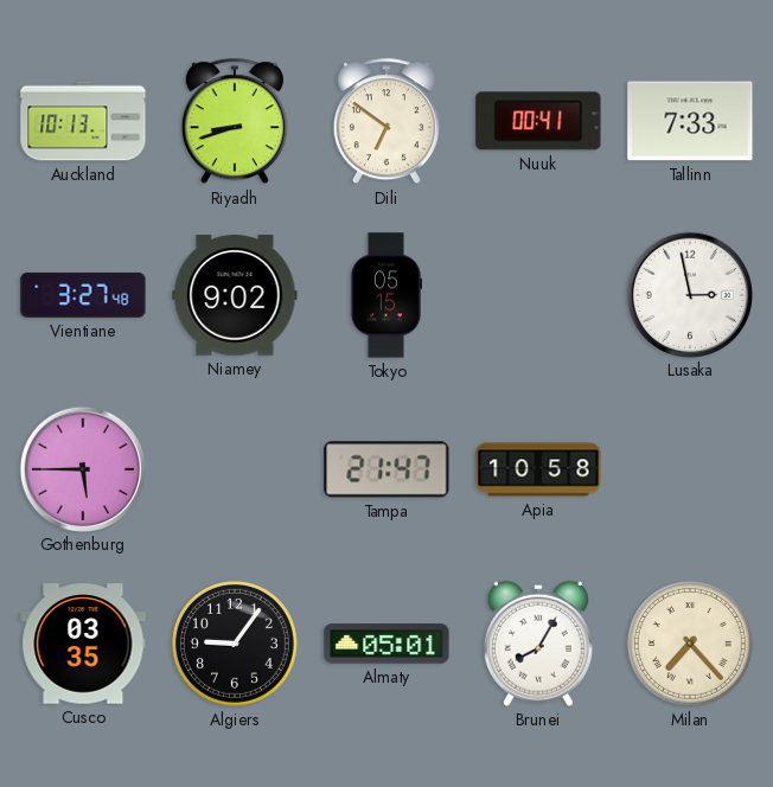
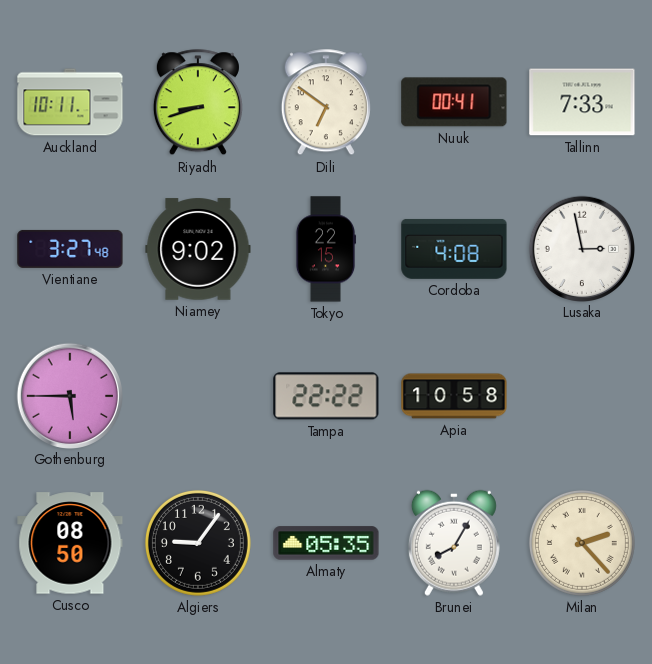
Auckland: 10:13 -> 10:11 (70, 102)
Tokyo: 05:15 -> 22:15 (326, 249)
Cordoba: none -> 4:08 (454, 249)
Tampa: 21:47 -> 22:22 (326, 396)
Cusco: 03:35 -> 08:50 (70, 543)
Almaty: 05:01 -> 05:35 (326, 543)
Milan: 7:23 -> 2:23 (582, 543)
